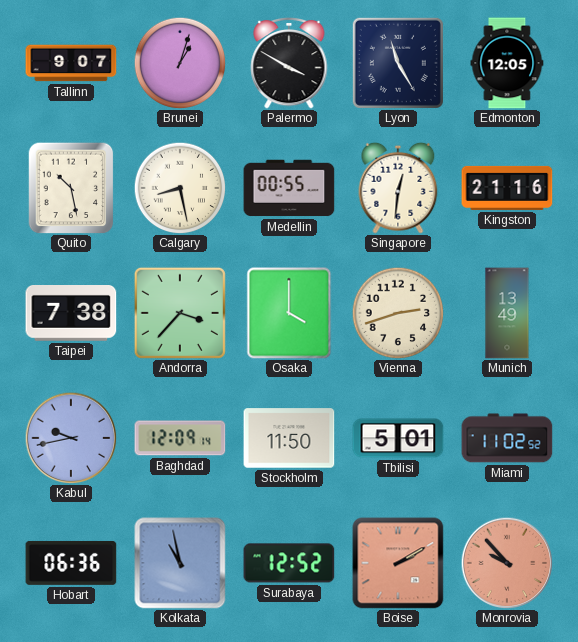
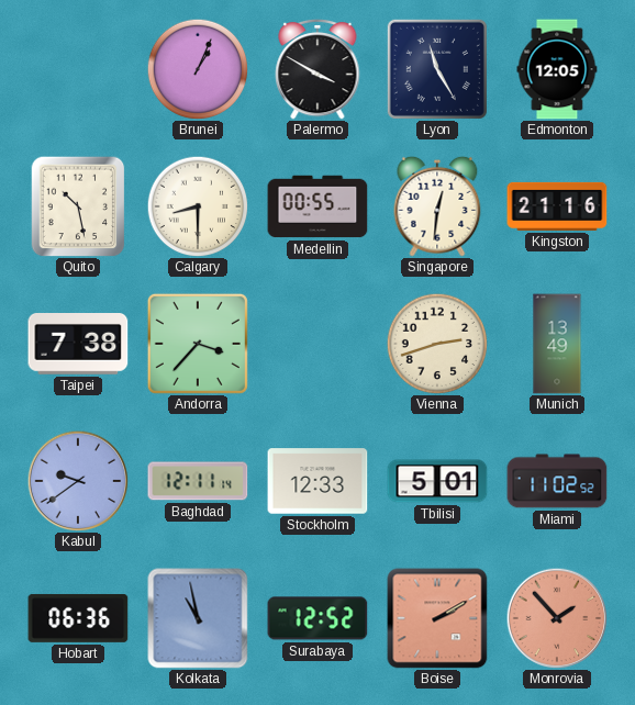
Tallinn: 9:07 -> none (71, 63)
Brunei: 1:03 -> 1:04 (198, 69)
Calgary: 8:28 -> 8:30 (198, 206)
Osaka: 4:00 -> none (289, 313)
Kabul: 9:43 -> 9:39 (78, 481)
Baghdad: 12:09 -> 12:11 (198, 481)
Stockholm: 11:50 -> 12:33 (317, 481)
Monrovia: 9:53 -> 1:53 (557, 618)
